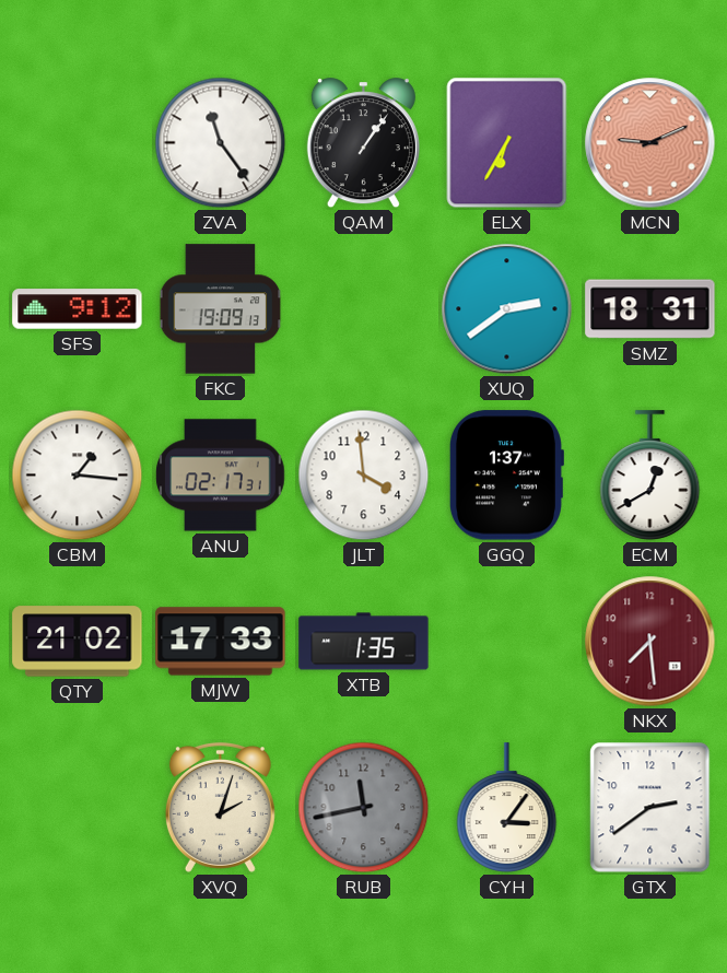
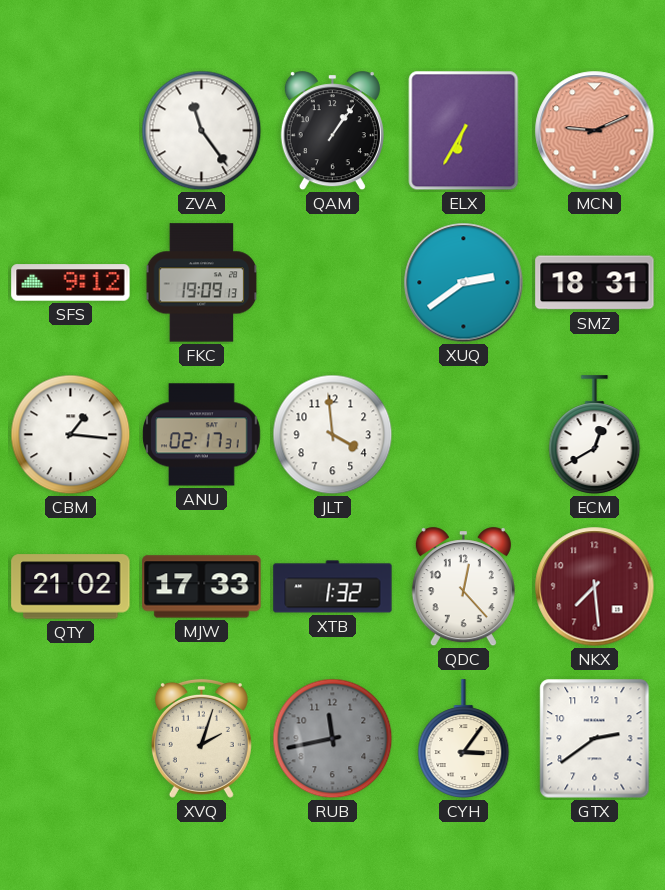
GGQ: 1:37 -> none (506, 476)
XTB: 1:35 -> 1:32 (333, 587)
QDC: none -> 12:23 (463, 587)
